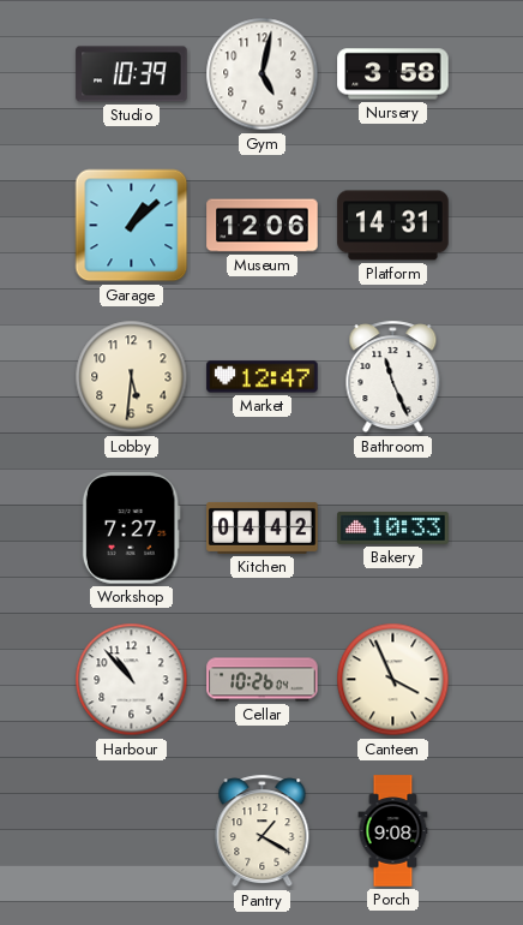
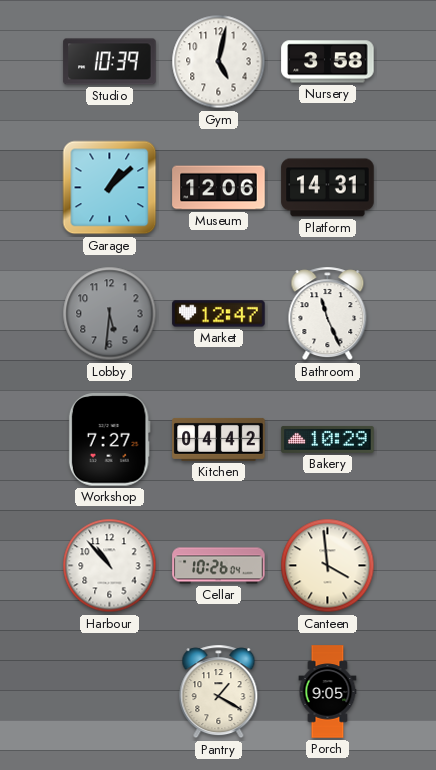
Lobby dial: cream -> grey (110, 314)
Bakery: 10:33 -> 10:29 (328, 440)
Canteen: 3:56 -> 3:59 (328, 566)
Porch: 9:08 -> 9:05 (328, 692)
